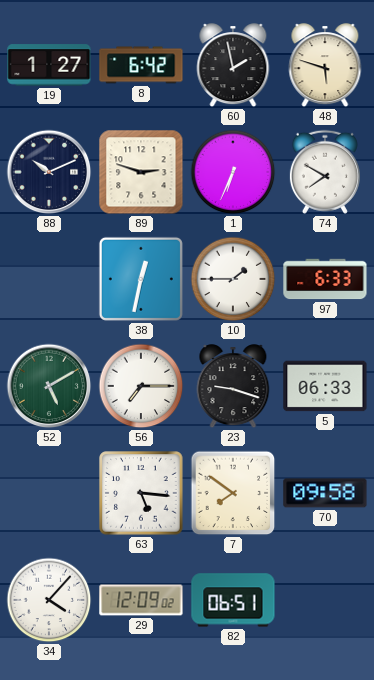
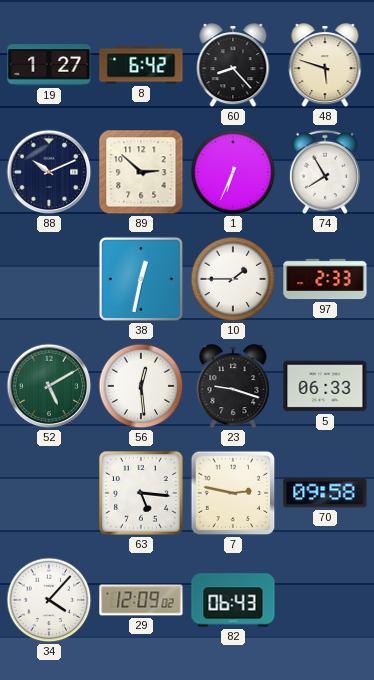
60: 1:58 -> 8:23 (233, 66)
89: 2:48 -> 2:52 (141, 172)
74: 7:50 -> 7:55 (325, 172)
97: 6:33 -> 2:33 (325, 279)
56: 7:15 -> 12:29 (141, 386)
7: 7:51 -> 2:47 (233, 493)
82: 06:51 -> 06:43 (233, 600)
